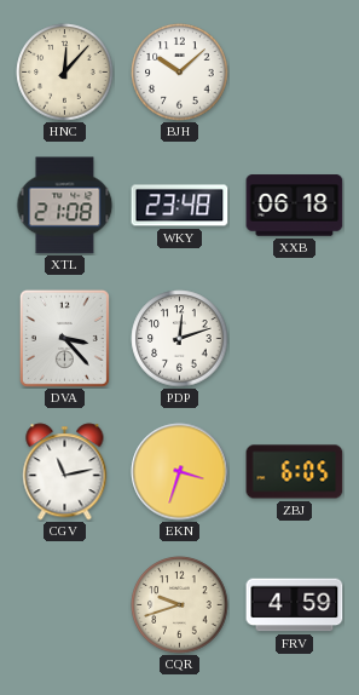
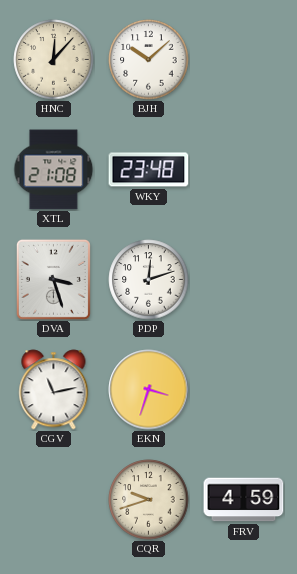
XXB: 06:18 -> none (295, 206)
DVA: 3:23 -> 3:27 (53, 279)
ZBJ: 6:05 -> none (295, 472)
